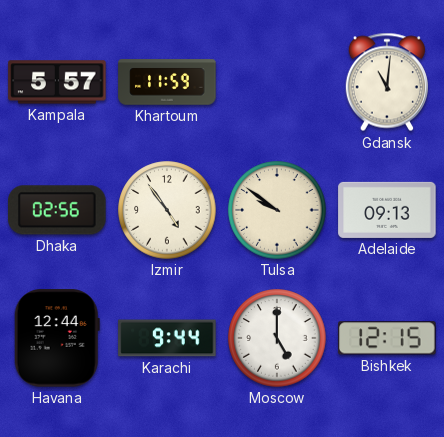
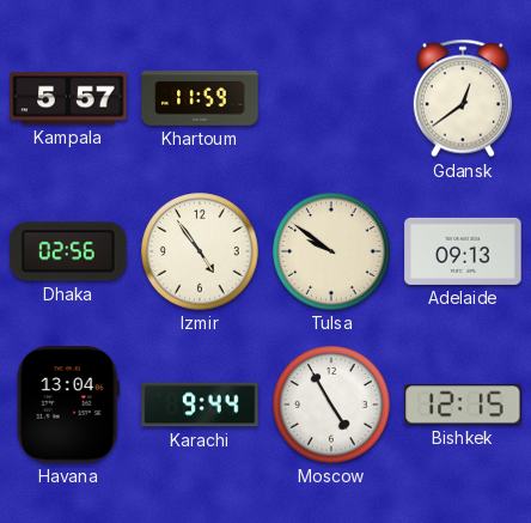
Gdansk: 11:01 -> 12:39 (463, 98)
Havana: 12:44 -> 13:04 (68, 405)
Moscow: 5:00 -> 4:55 (331, 405)
